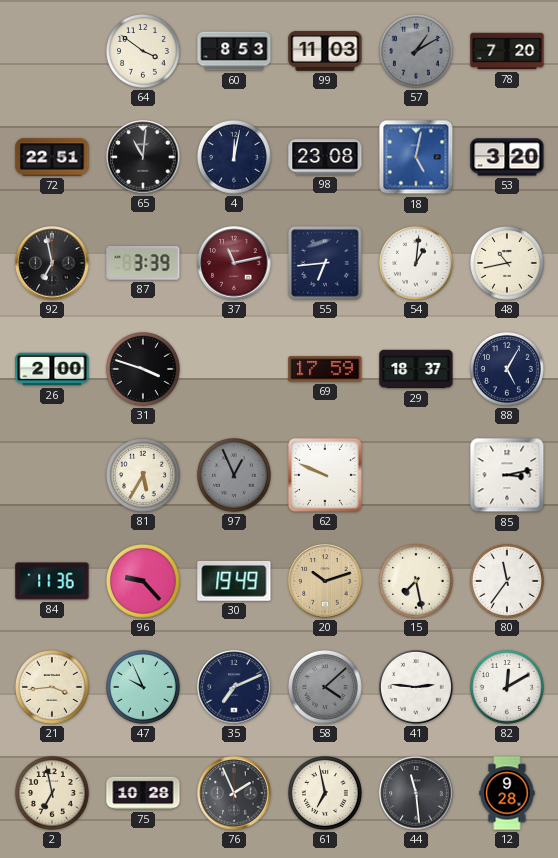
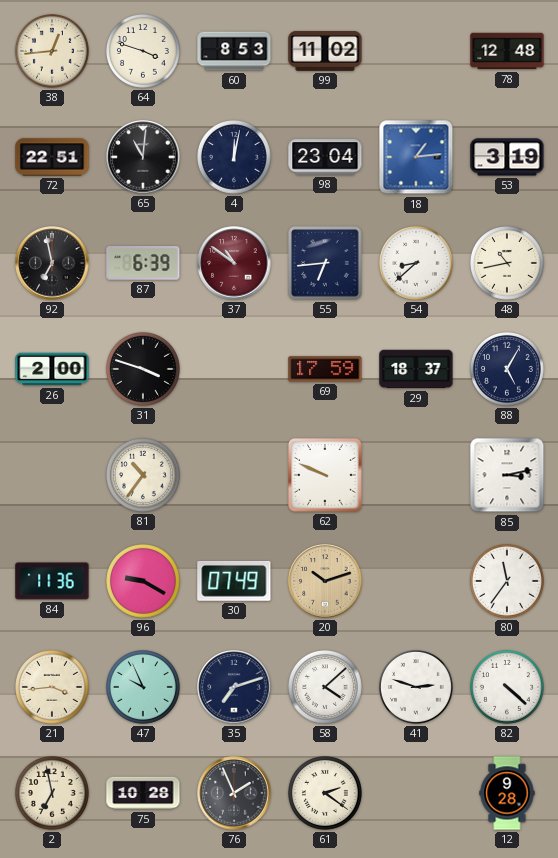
38: none -> 12:44 (53, 52)
64: 3:51 -> 3:48 (144, 52)
99: 11:03 -> 11:02 (325, 51)
57: 1:10 -> none (417, 52)
78: 7:20 -> 12:48 (507, 51)
98: 23:08 -> 23:04 (325, 157)
18: 5:02 -> 1:14 (416, 157)
53: 3:20 -> 3:19 (507, 157)
87: 3:39 -> 6:39 (143, 263)
37: 11:13 -> 10:51 (234, 263)
54: 1:01 -> 8:38 (417, 264)
81: 5:35 -> 10:36 (144, 476)
97: 12:56 -> none (235, 476)
96: 9:23 -> 9:20 (144, 582)
30: 19:49 -> 07:49 (234, 581)
15: 7:28 -> none (417, 582)
35: 7:11 -> 7:12 (234, 687)
58 dial: grey -> white (326, 688)
41: 2:46 -> 2:48 (417, 688)
82: 12:10 -> 4:22 (508, 688)
61: 6:58 -> 2:21 (326, 794)
44: 11:29 -> none (416, 793)
